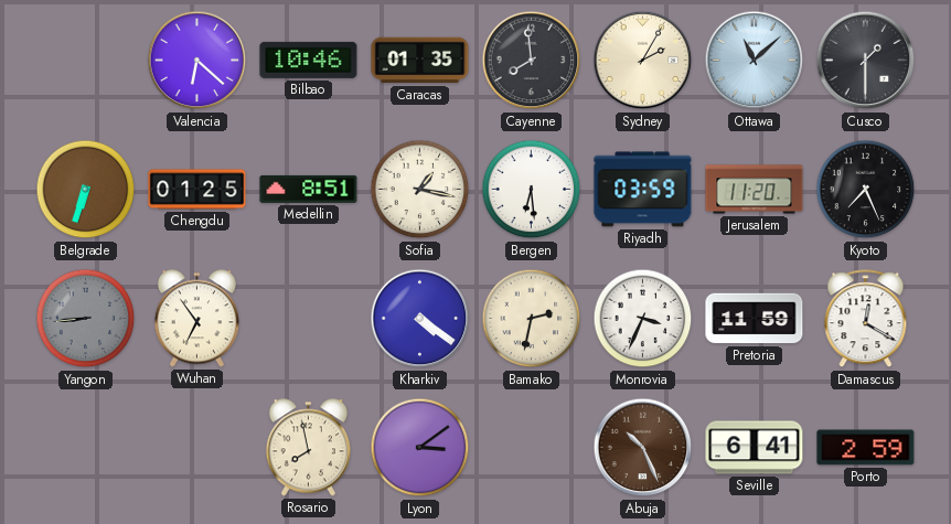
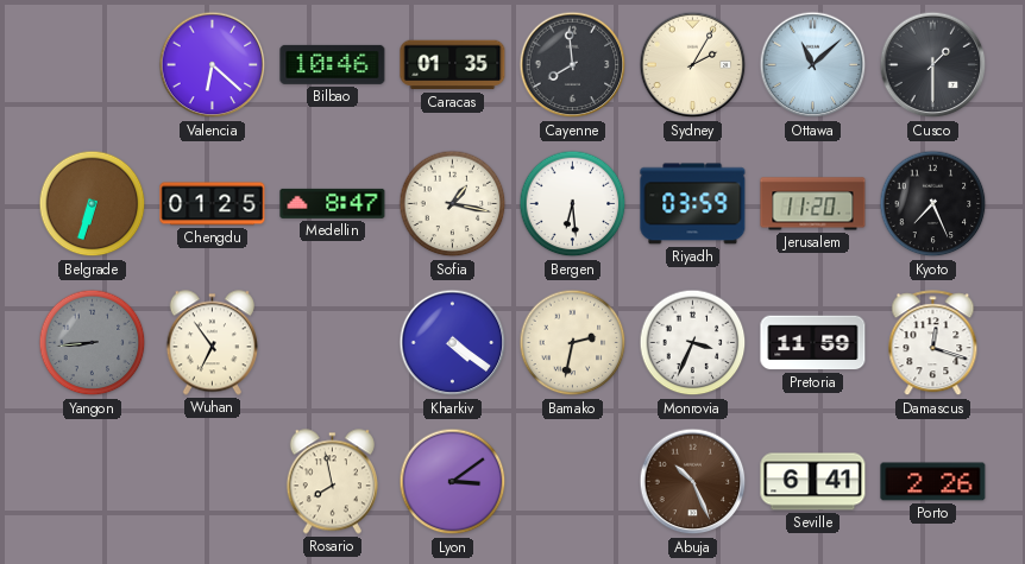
Medellin: 8:51 -> 8:47 (333, 203)
Damascus: 12:20 -> 12:18 (933, 343)
Porto: 2:59 -> 2:26 (933, 482)
